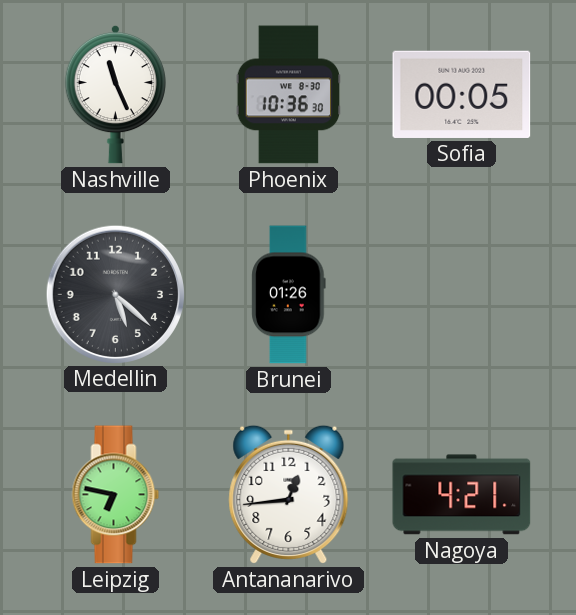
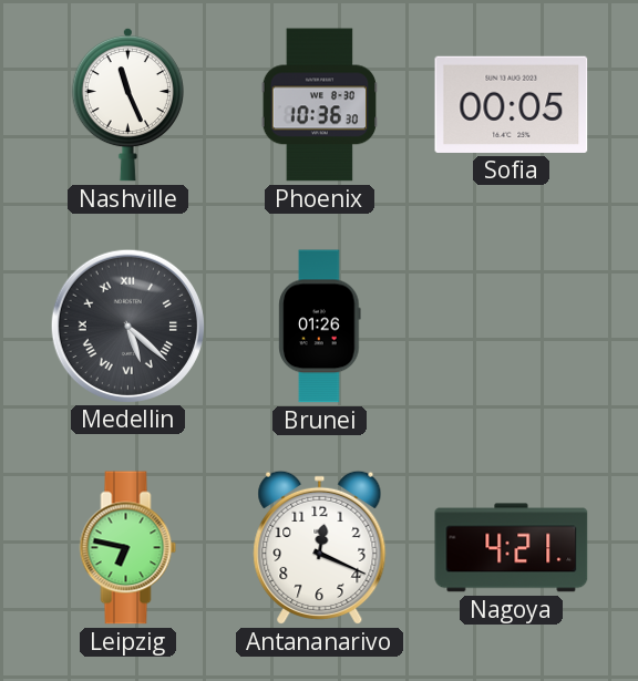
Medellin numerals: Arabic -> Roman (127, 326)
Antananarivo: 12:44 -> 12:19 (320, 547)
